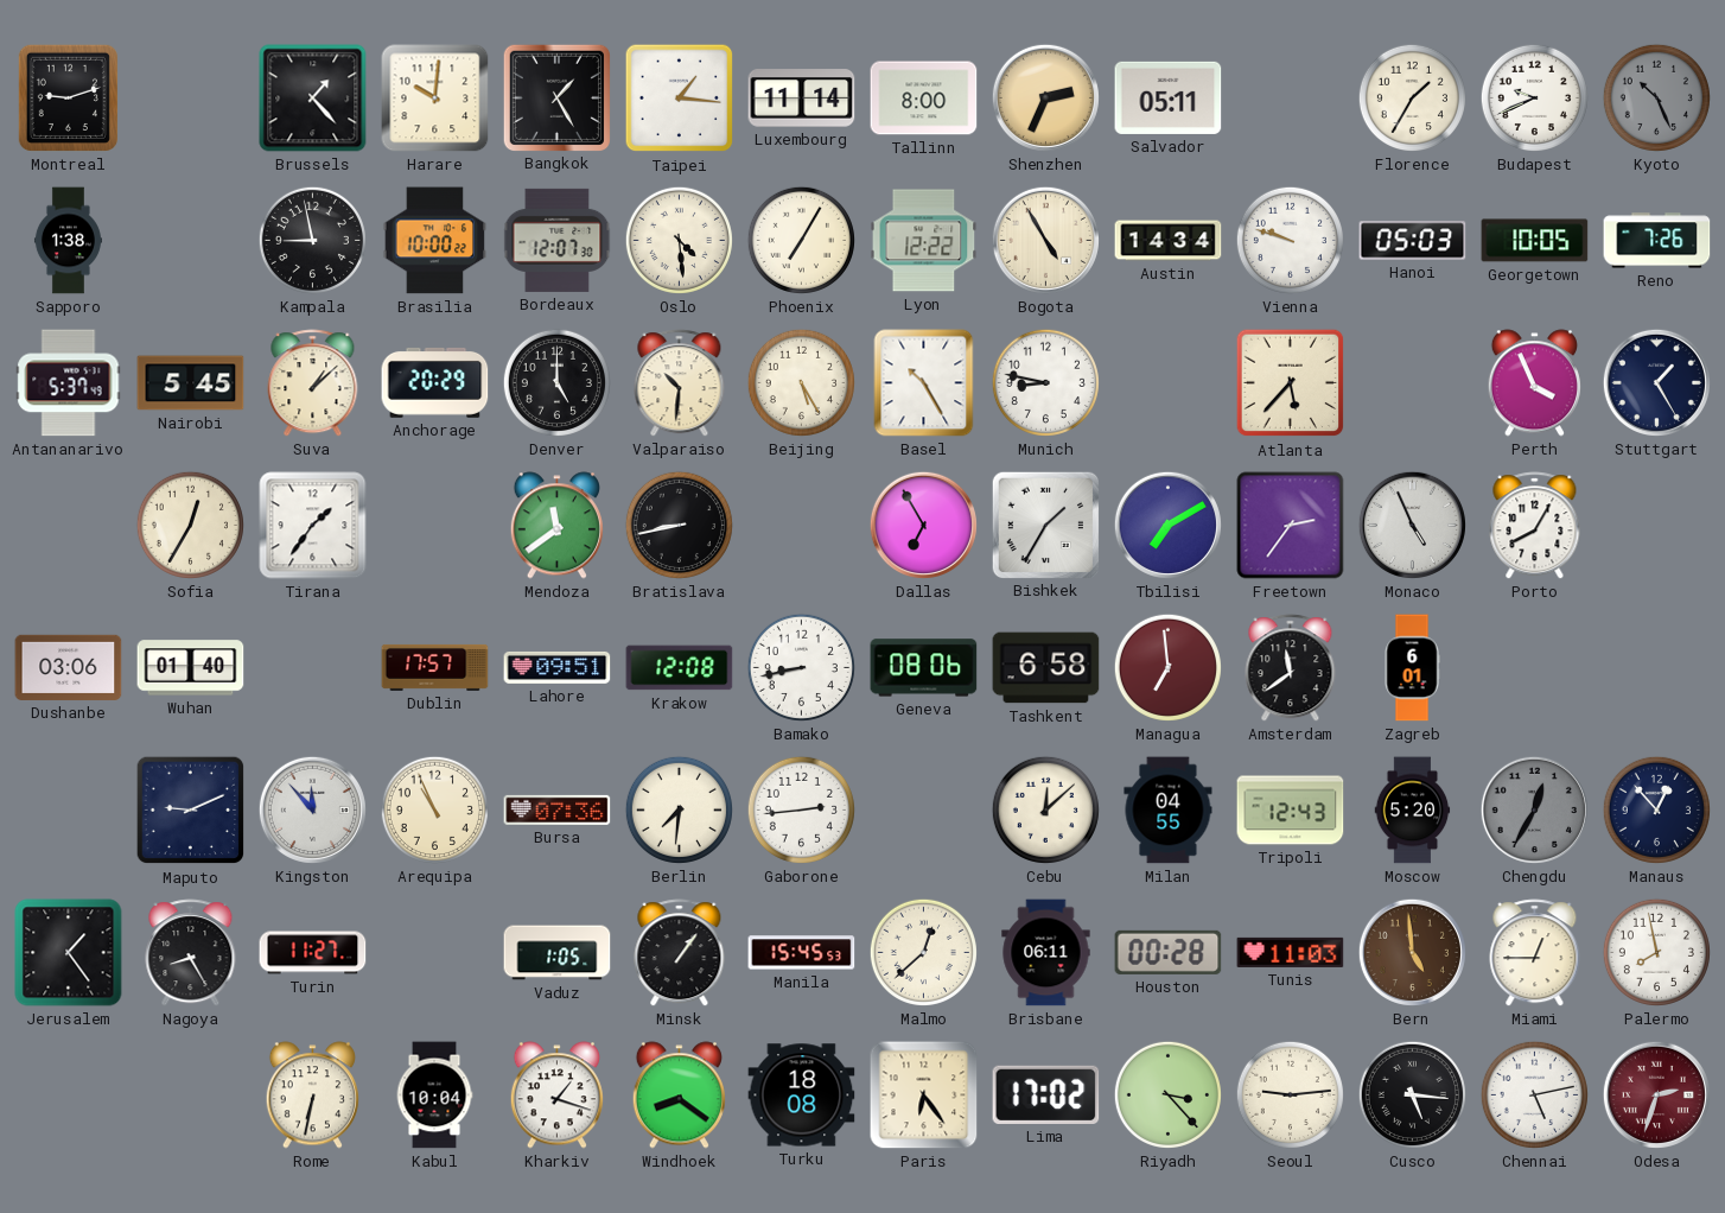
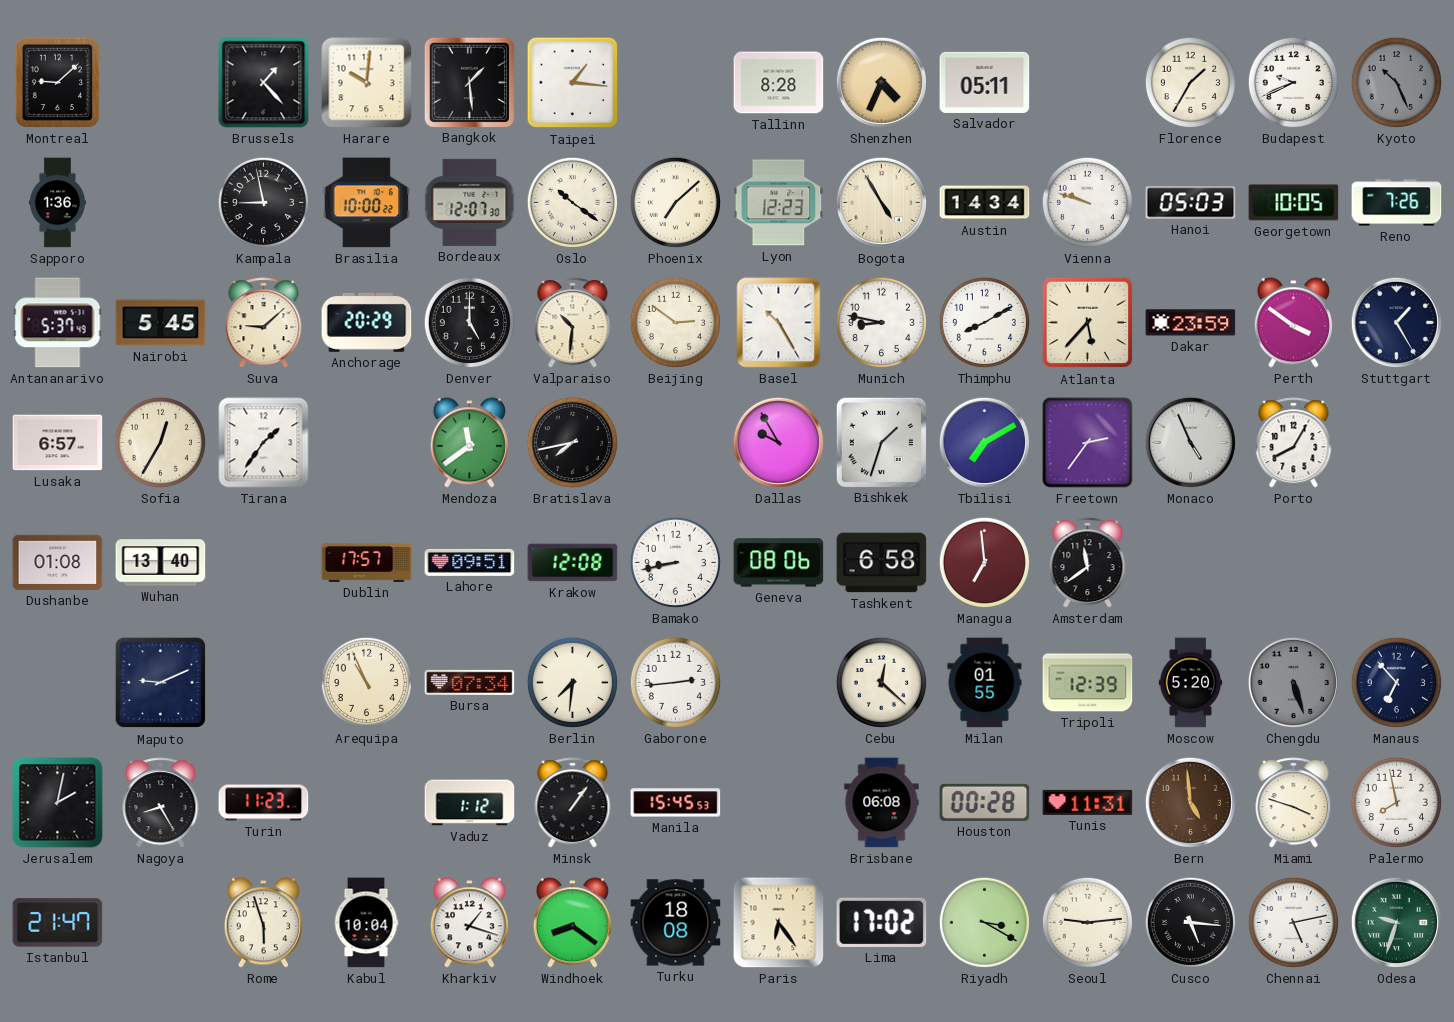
Montreal: 9:12 -> 9:08 (57, 82)
Bangkok: 1:25 -> 1:29 (469, 82)
Luxembourg: 11:14 -> none (802, 99)
Tallinn: 8:00 -> 8:28 (779, 83)
Shenzhen: 2:34 -> 4:34 (881, 82)
Sapporo: 1:38 -> 1:36 (57, 203)
Oslo: 4:29 -> 10:21 (572, 202)
Phoenix: 7:05 -> 7:08 (675, 202)
Lyon: 12:22 -> 12:23 (779, 203)
Suva: 1:08 -> 9:08 (264, 323)
Beijing: 5:25 -> 2:51 (675, 322)
Thimphu: none -> 8:10 (984, 322)
Dakar: none -> 23:59 (1191, 323)
Perth: 3:56 -> 3:51 (1293, 323)
Lusaka: none -> 6:57 (58, 443)
Bratislava: 8:43 -> 7:43 (572, 442)
Dallas: 6:55 -> 9:55 (778, 442)
Bishkek: 1:35 -> 1:33 (881, 442)
Dushanbe: 03:06 -> 01:08 (58, 562)
Wuhan: 01:40 -> 13:40 (161, 563)
Zagreb: 6:01 -> none (1412, 668)
Kingston: 11:53 -> none (312, 809)
Bursa: 07:36 -> 07:34 (470, 682)
Cebu: 12:08 -> 12:22 (881, 682)
Milan: 04:55 -> 01:55 (985, 683)
Tripoli: 12:43 -> 12:39 (1088, 683)
Chengdu: 12:35 -> 5:27 (1293, 682)
Manaus: 12:53 -> 6:53 (1396, 682)
Jerusalem: 1:24 -> 2:02 (58, 803)
Turin: 11:27 -> 11:23 (264, 803)
Vaduz: 1:05 -> 1:12 (470, 803)
Malmo: 12:38 -> none (923, 952)
Brisbane: 06:11 -> 06:08 (882, 803)
Tunis: 11:03 -> 11:31 (1088, 802)
Miami: 12:45 -> 3:48 (1294, 803)
Istanbul: none -> 21:47 (58, 923)
Rome: 6:32 -> 5:57 (263, 923)
Riyadh: 3:23 -> 3:20 (984, 922)
Odesa: 2:33 -> 9:33 (1396, 922)
Odesa dial: burgundy -> green (1396, 922)
